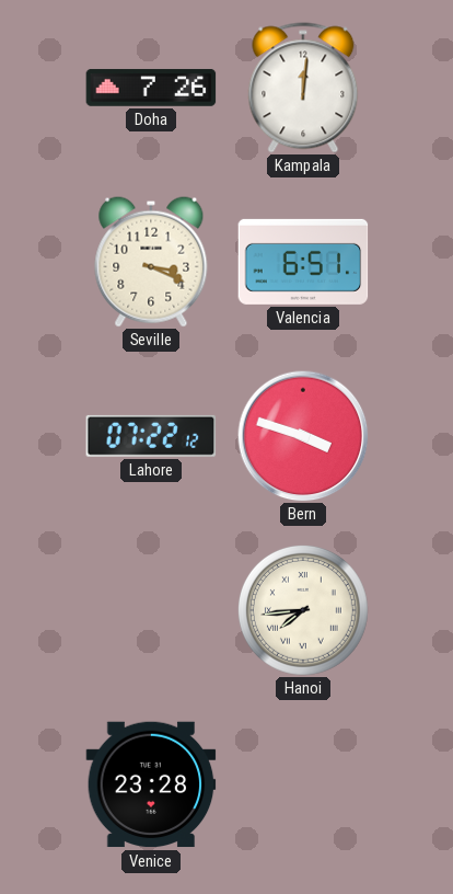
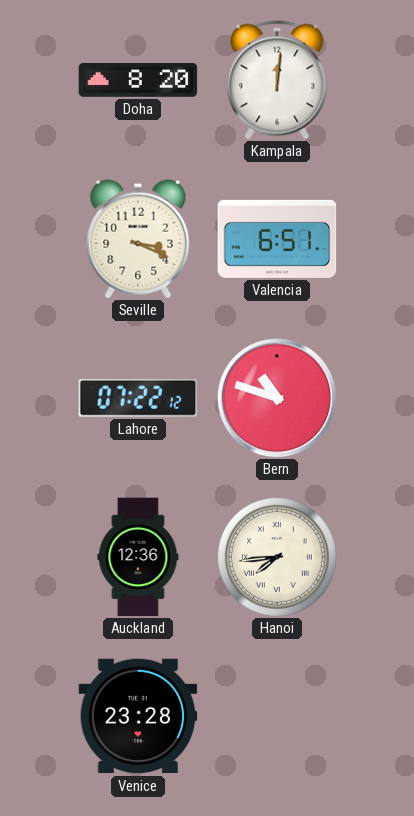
Doha: 7:26 -> 8:20 (138, 80)
Bern: 3:48 -> 10:48 (277, 398)
Auckland: none -> 12:36 (138, 557)
